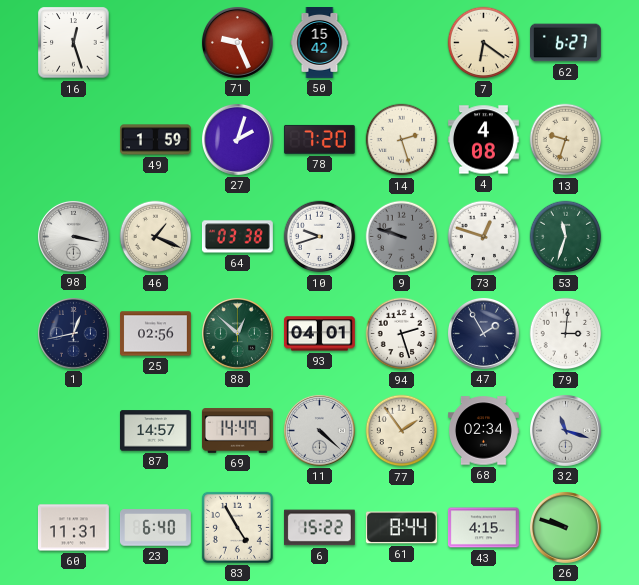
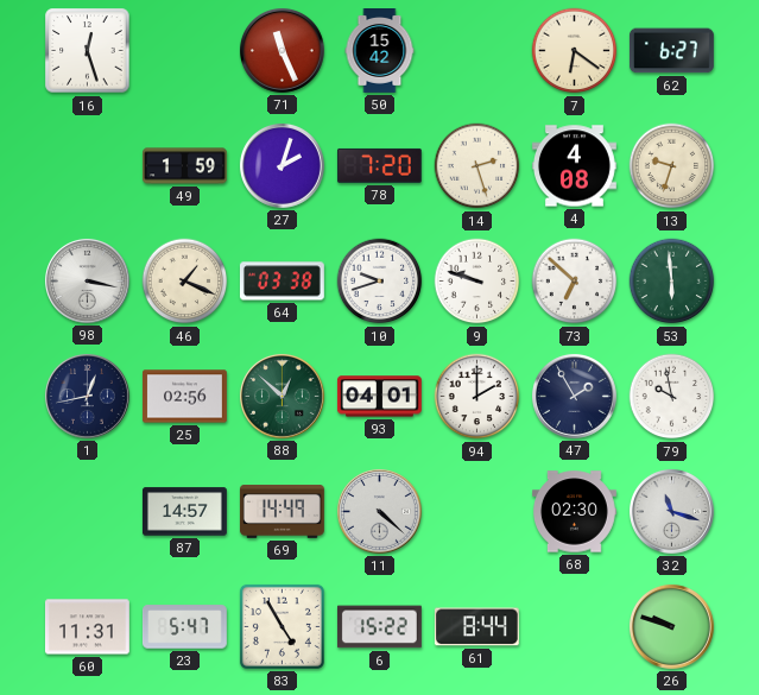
71: 9:26 -> 11:26 (282, 50)
9 dial: grey -> white (477, 282)
73: 12:48 -> 6:52 (575, 282)
53: 11:33 -> 5:59 (672, 282)
94: 2:27 -> 2:00 (477, 397)
79: 3:01 -> 9:58 (672, 397)
77: 1:54 -> none (402, 431)
68: 02:34 -> 02:30 (575, 512)
23: 6:40 -> 5:47 (184, 627)
43: 4:15 -> none (483, 528)
